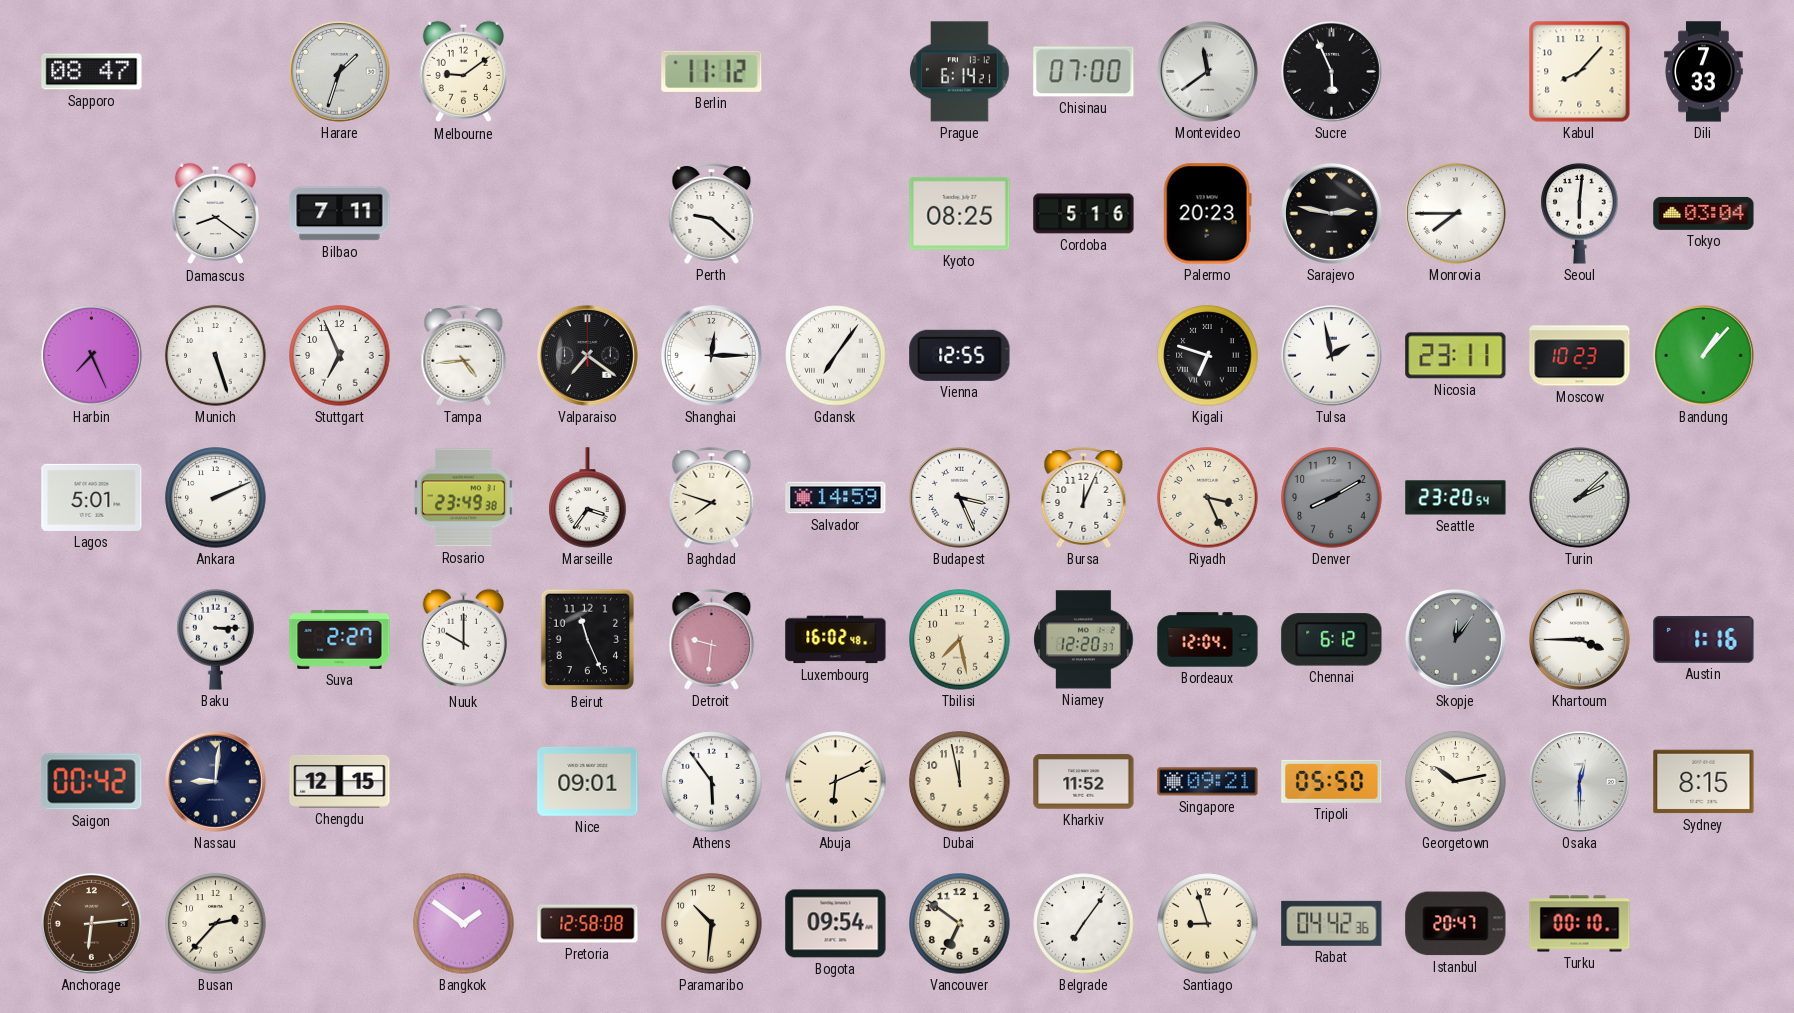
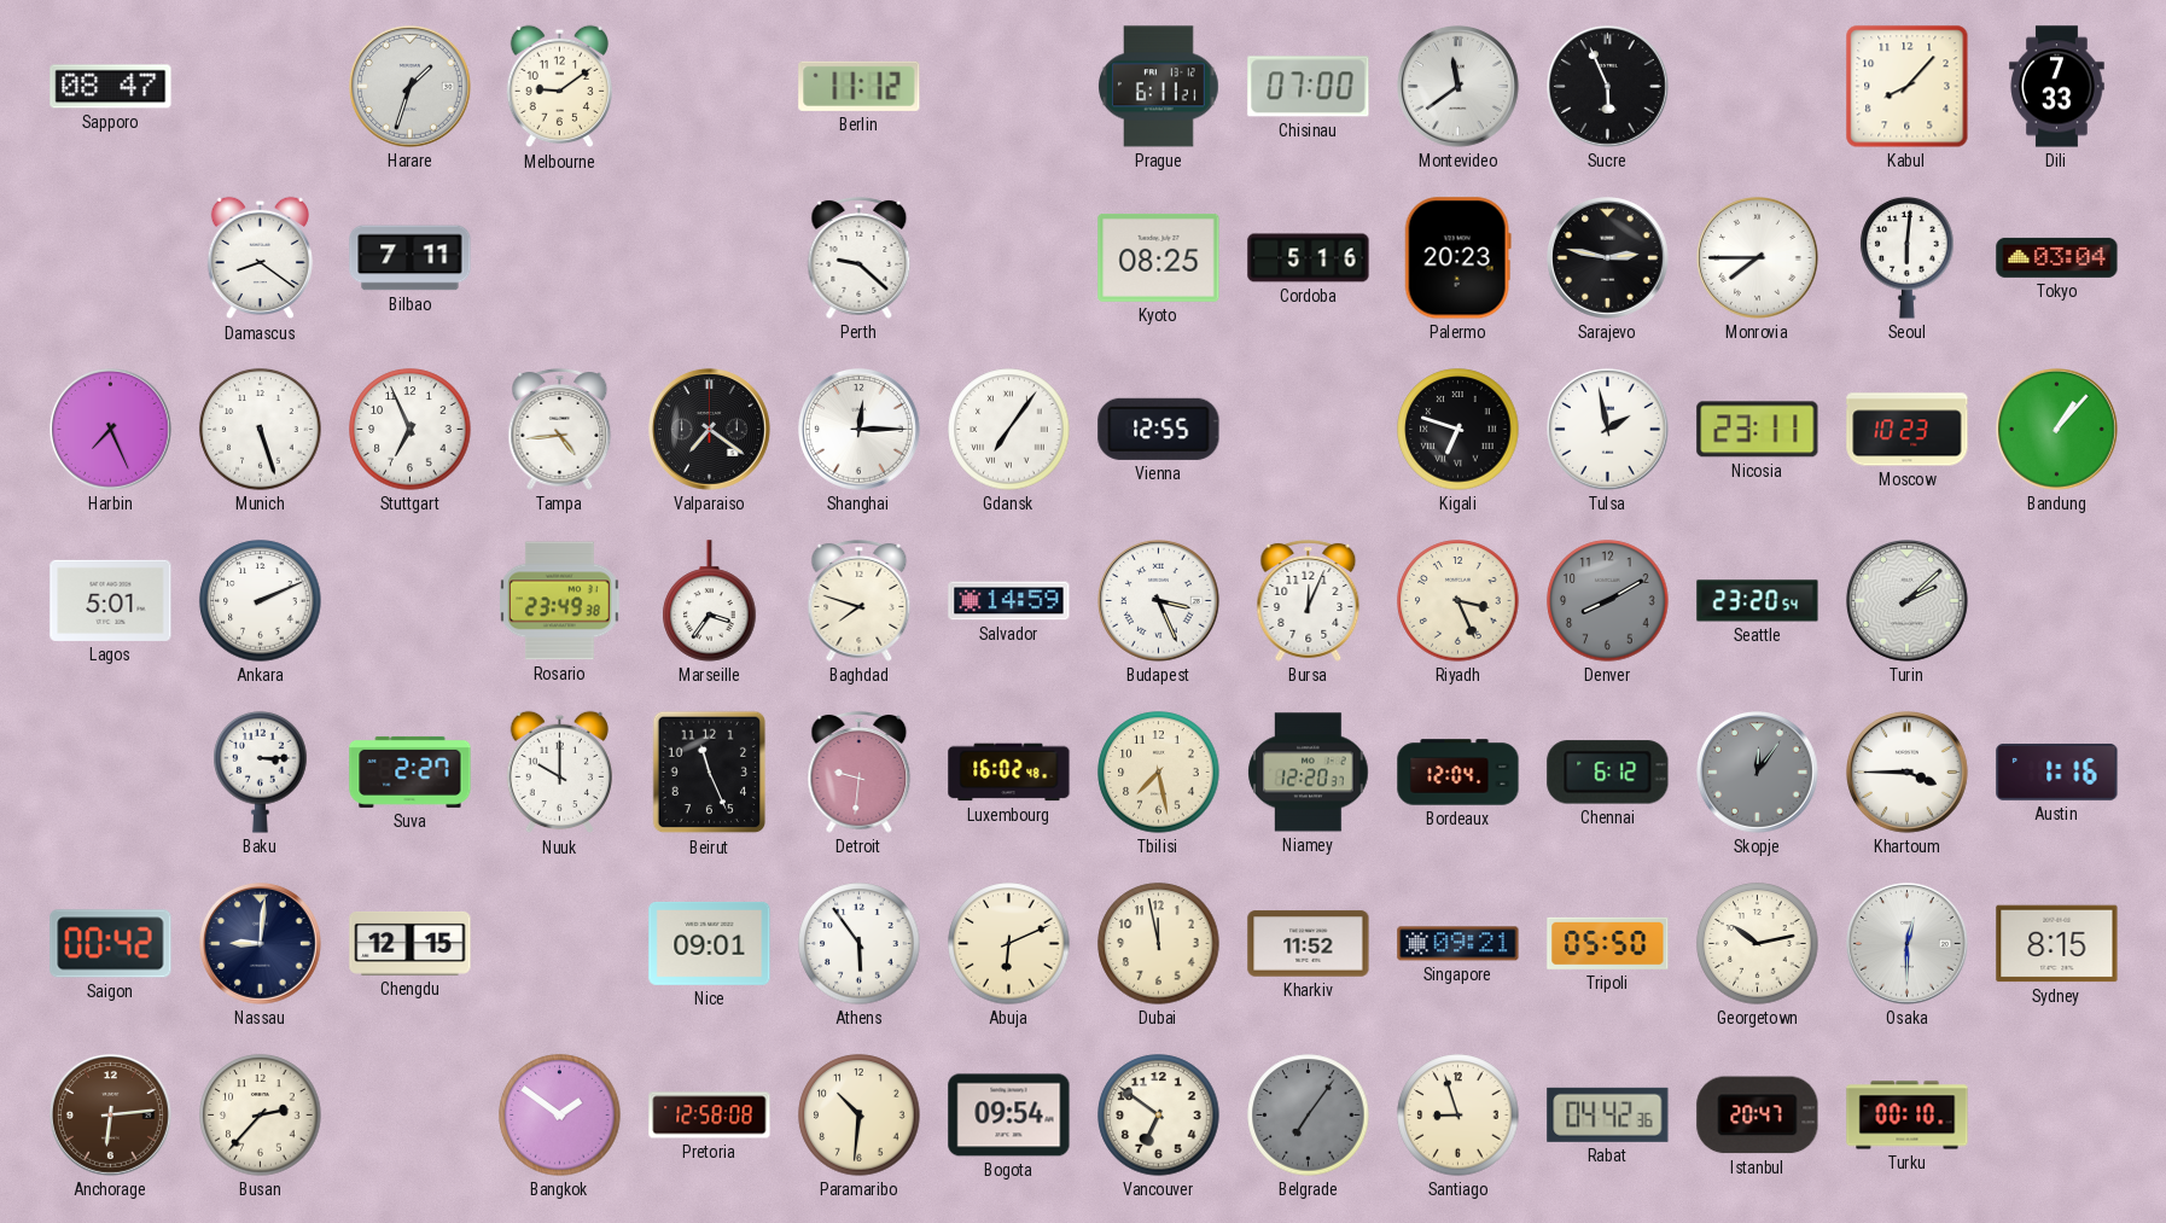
Prague: 6:14 -> 6:11 (1159, 87)
Belgrade dial: white -> grey (1309, 1116)
